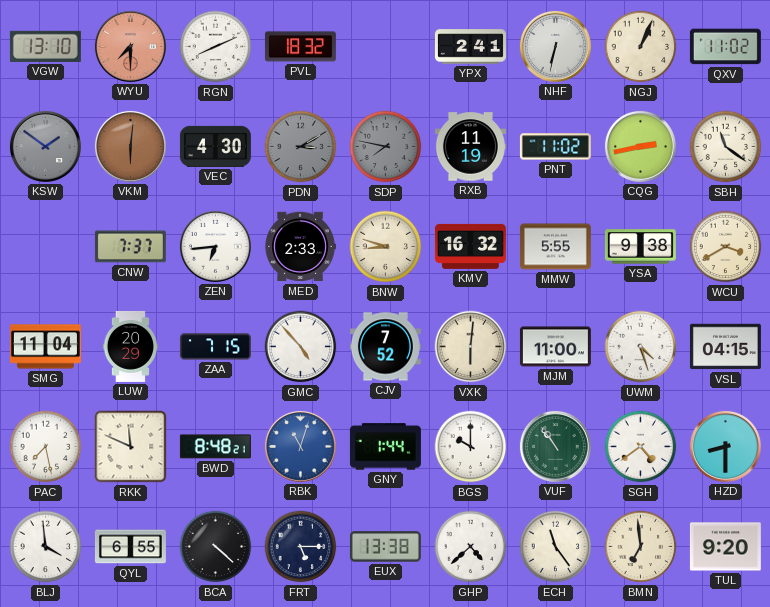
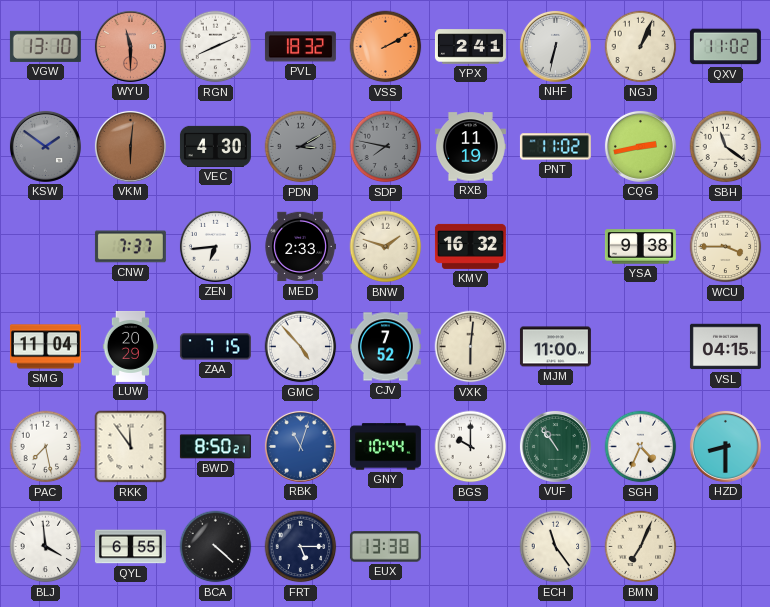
WYU: 7:30 -> 11:30 (130, 46)
VSS: none -> 2:10 (386, 47)
BNW: 8:48 -> 1:48 (386, 247)
MMW: 5:55 -> none (555, 247)
WCU: 3:40 -> 3:45 (726, 247)
UWM: 4:27 -> none (641, 347)
RKK: 11:49 -> 11:54 (131, 447)
BWD: 8:48 -> 8:50 (215, 447)
GNY: 1:44 -> 10:44 (385, 447)
SGH: 4:39 -> 4:34 (641, 447)
GHP: 4:38 -> none (471, 547)
BMN: 6:59 -> 7:04 (641, 547)
TUL: 9:20 -> none (725, 547)
